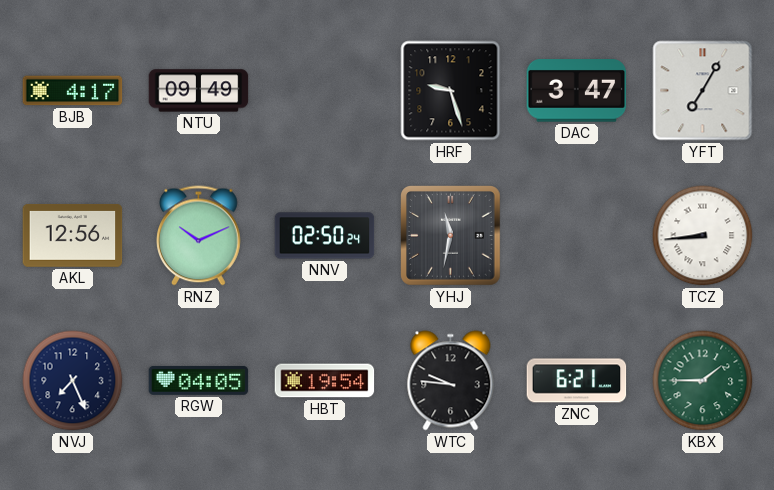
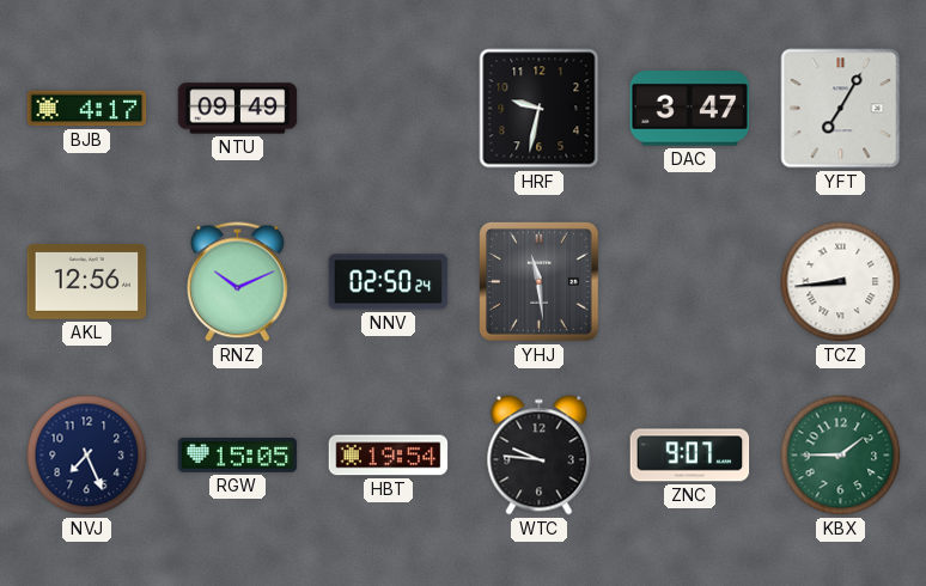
HRF: 9:27 -> 9:32 (540, 109)
YHJ: 11:32 -> 11:29 (540, 282)
RGW: 04:05 -> 15:05 (238, 454)
ZNC: 6:21 -> 9:07 (690, 456)
